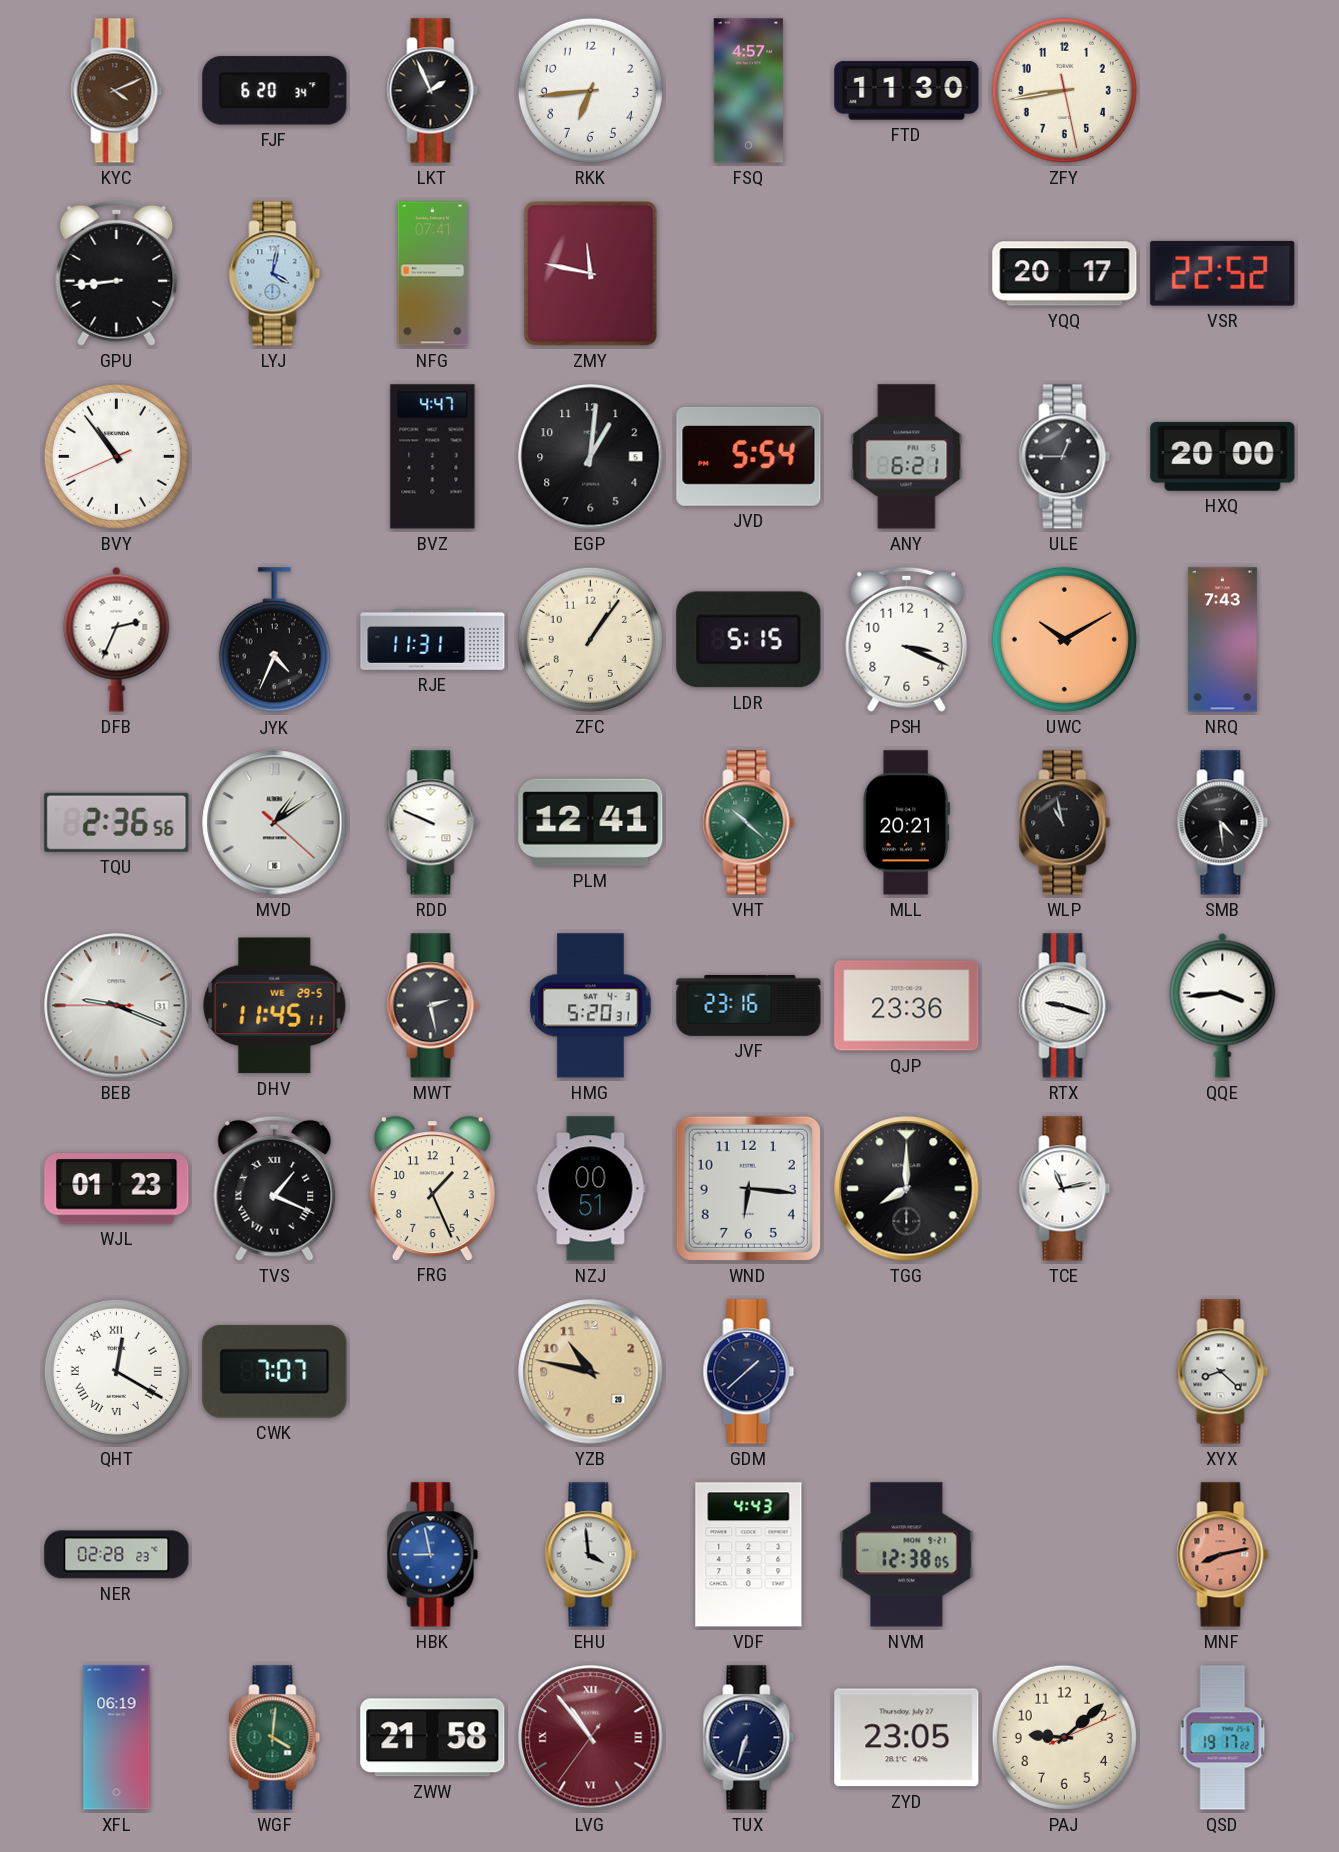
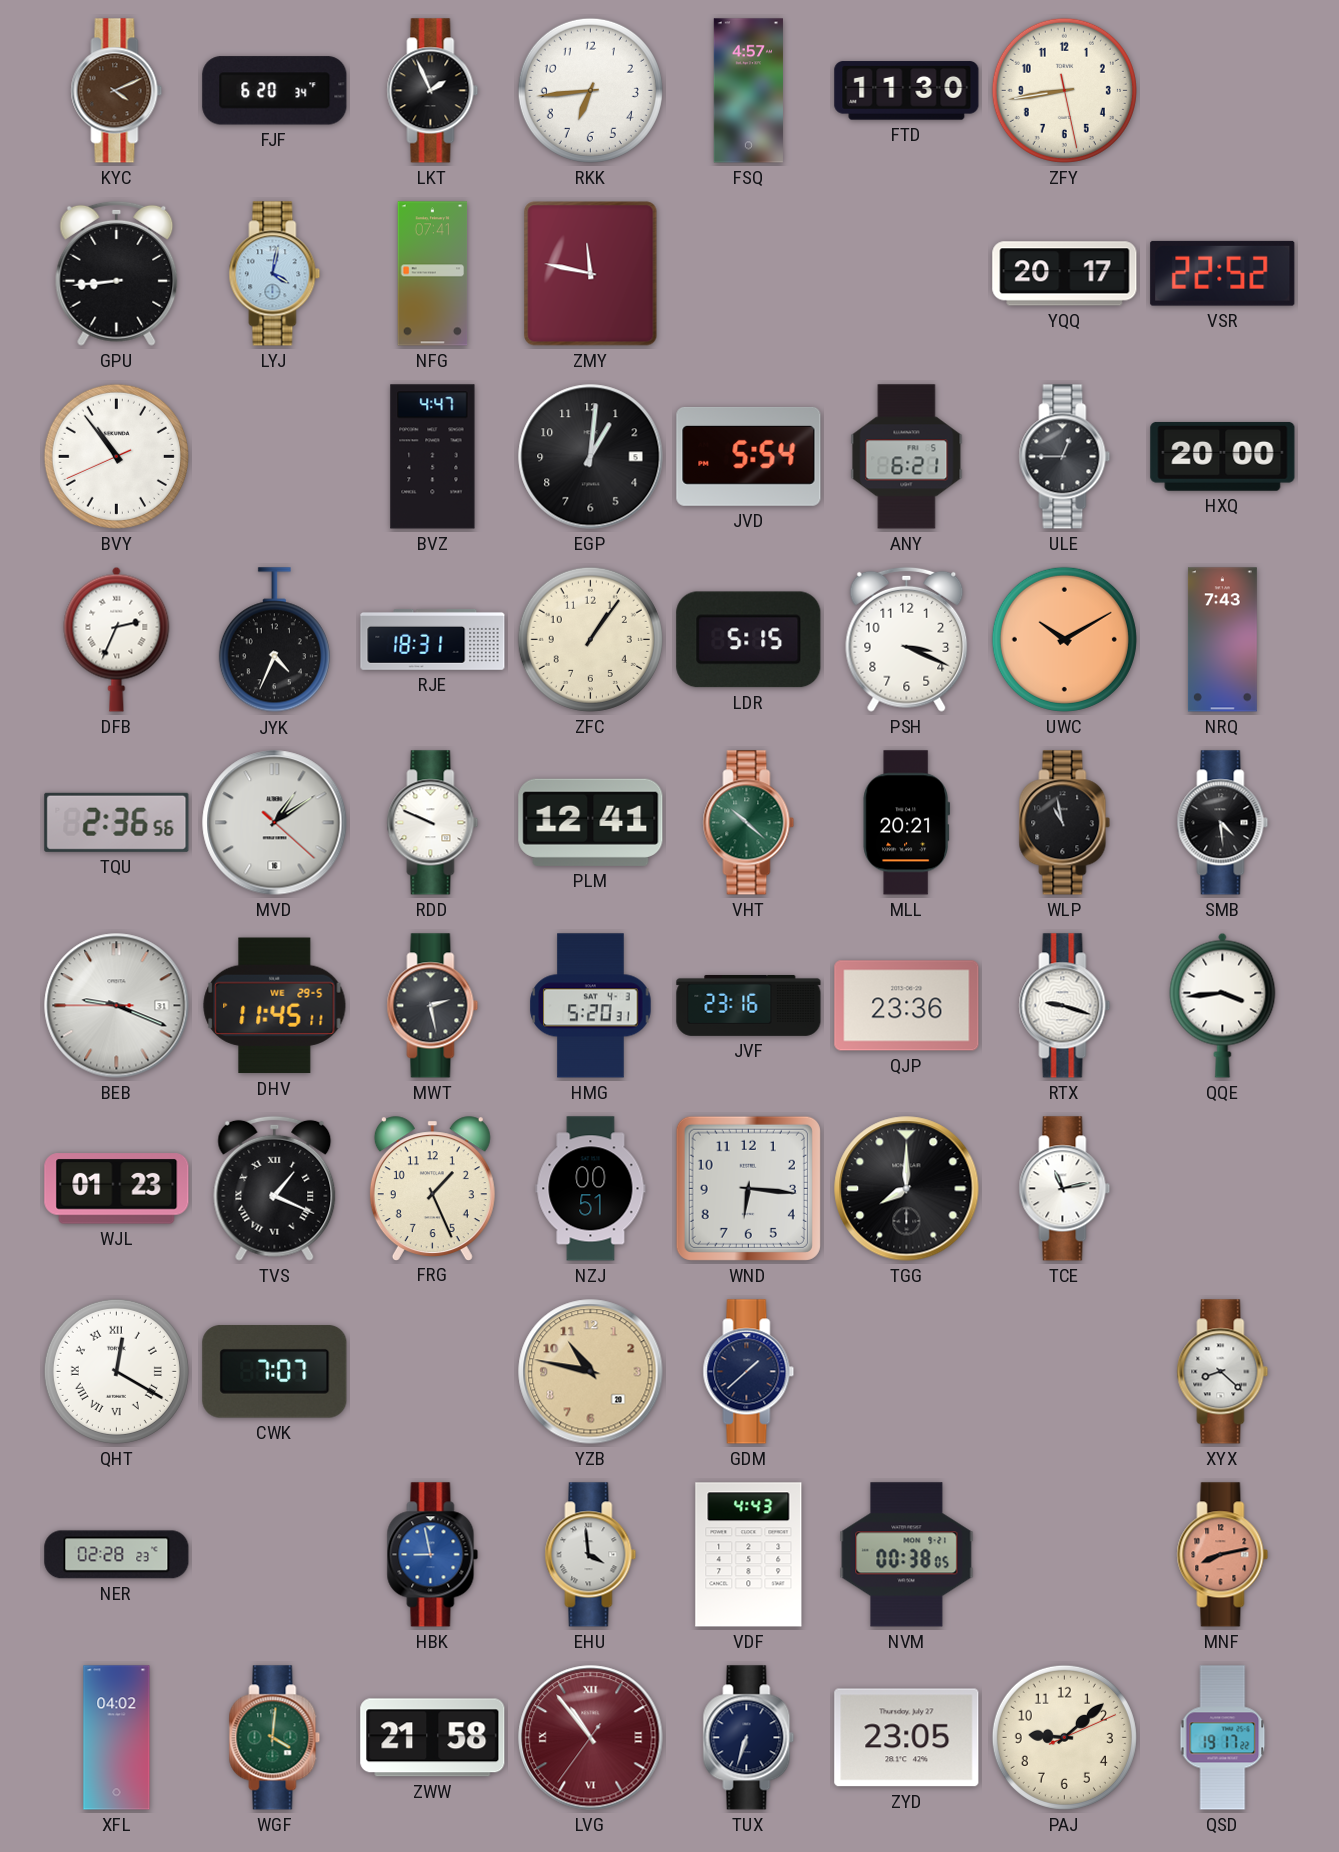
RJE: 11:31 -> 18:31 (433, 640)
NVM: 12:38 -> 00:38 (907, 1555)
XFL: 06:19 -> 04:02 (117, 1738)
